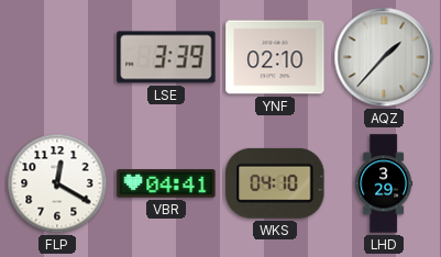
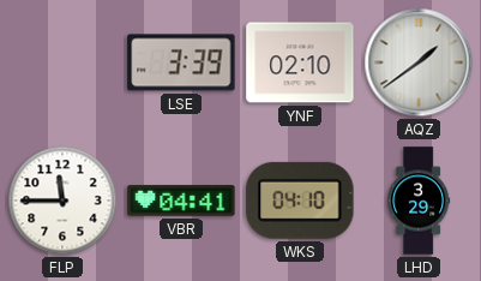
AQZ: 1:37 -> 1:39 (419, 62)
FLP: 12:20 -> 11:45 (62, 201)
